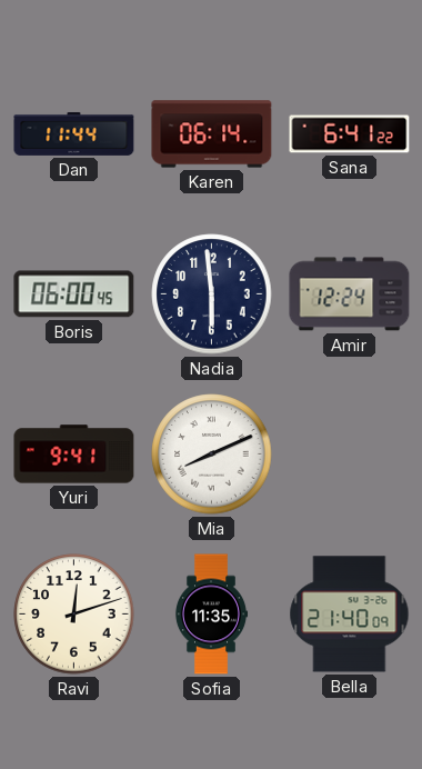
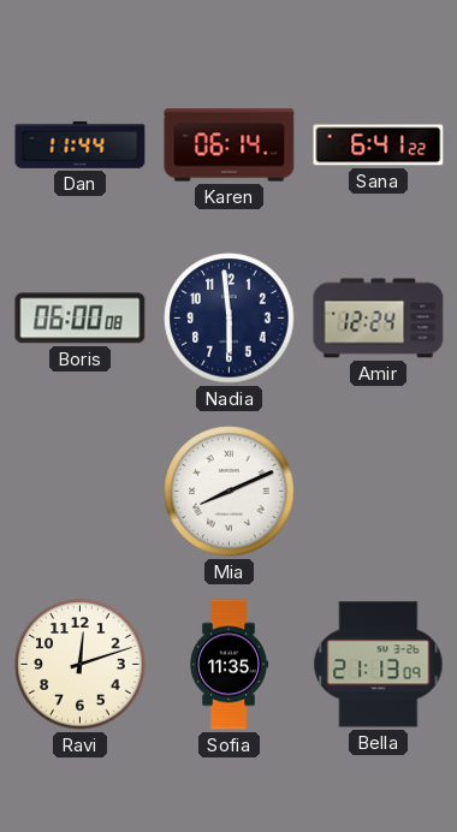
Boris: 06:00:45 -> 06:00:08 (81, 319)
Yuri: 9:41 -> none (74, 455)
Bella: 21:40 -> 21:13 (379, 665)
